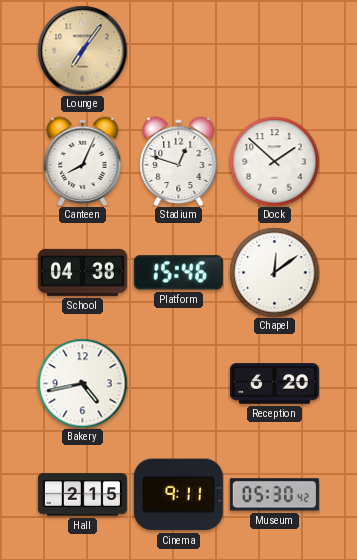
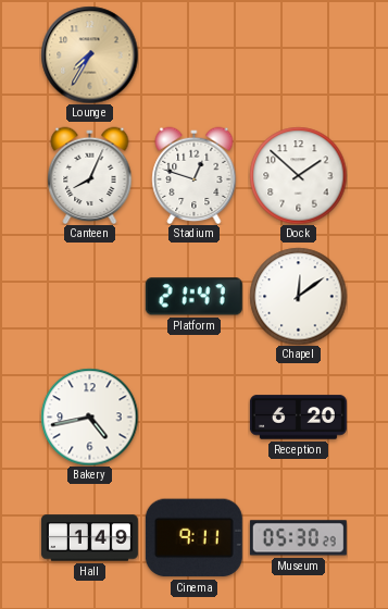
Lounge: 7:06 -> 7:35 (89, 54)
School: 04:38 -> none (82, 272)
Platform: 15:46 -> 21:47 (193, 297)
Hall: 2:15 -> 1:49 (89, 538)
Museum: 05:30:42 -> 05:30:29 (298, 538)
